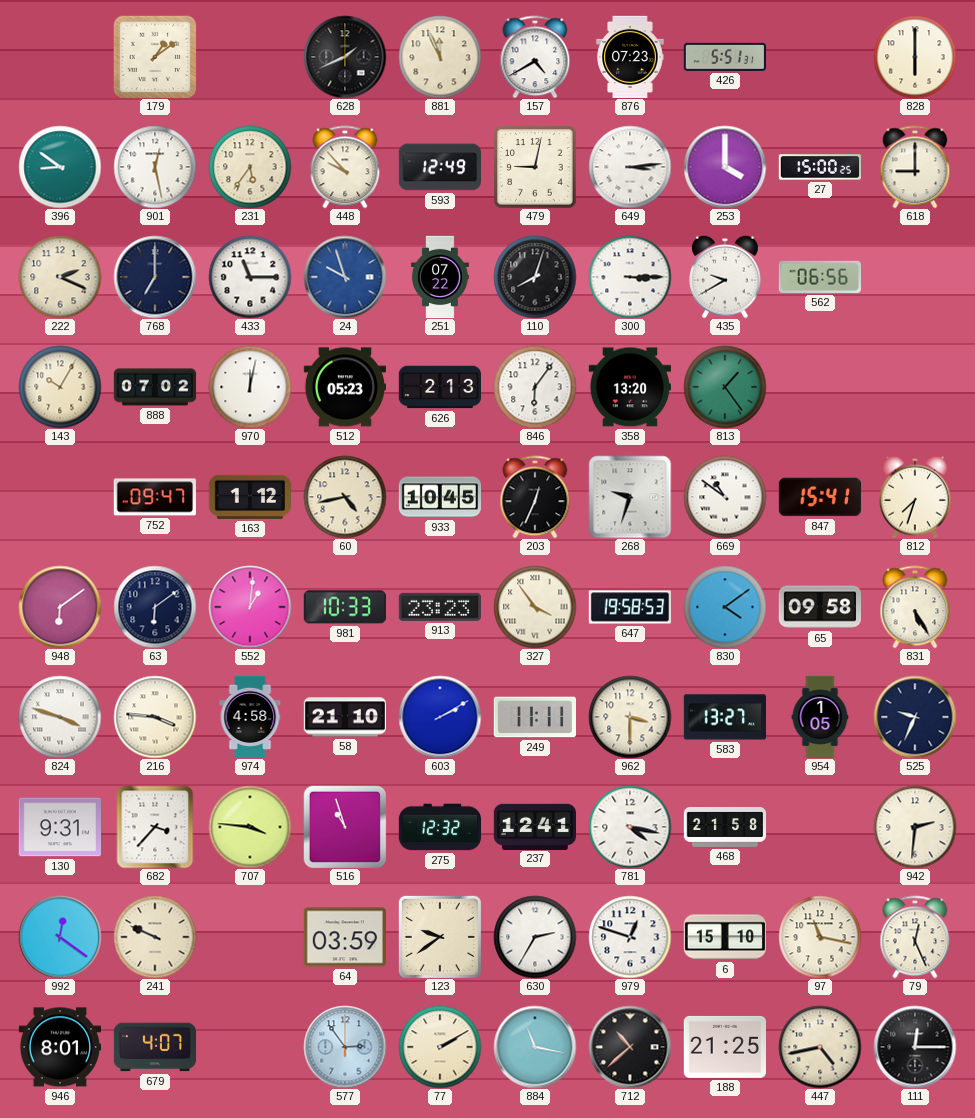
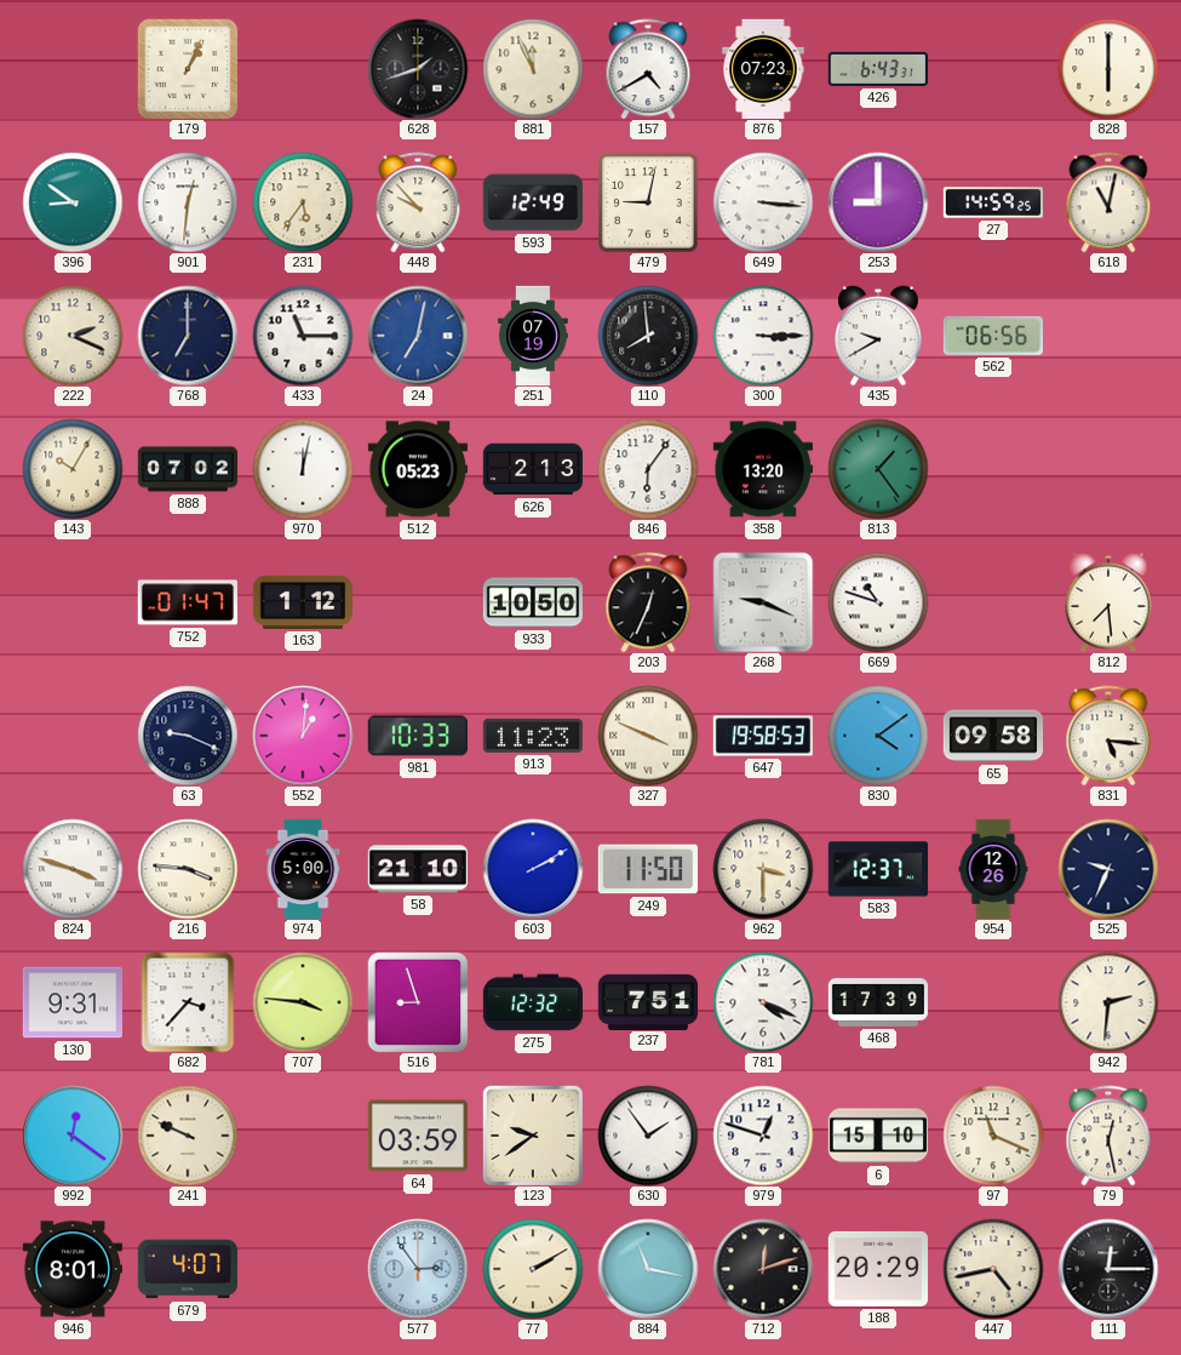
179: 1:09 -> 1:04 (188, 69)
628: 1:41 -> 1:42 (418, 69)
426: 5:51 -> 6:43 (877, 69)
901: 12:28 -> 12:31 (188, 202)
649: 3:14 -> 3:16 (763, 202)
253: 4:00 -> 9:00 (878, 202)
27: 15:00 -> 14:59 (992, 202)
618: 9:00 -> 11:02 (1108, 202)
24: 9:57 -> 7:02 (418, 336)
251: 07:22 -> 07:19 (533, 336)
110: 8:03 -> 7:59 (648, 336)
752: 09:47 -> 01:47 (188, 602)
60: 4:43 -> none (345, 497)
933: 10:45 -> 10:50 (532, 602)
268: 9:33 -> 9:19 (763, 602)
669: 10:51 -> 10:48 (878, 602)
847: 15:41 -> none (819, 497)
812: 7:33 -> 7:29 (1108, 602)
948: 6:09 -> none (60, 607)
63: 6:09 -> 9:19 (188, 736)
913: 23:23 -> 11:23 (532, 736)
327: 3:54 -> 3:49 (648, 736)
831: 5:25 -> 5:16 (1108, 736)
974: 4:58 -> 5:00 (303, 869)
249: 11:11 -> 11:50 (647, 869)
583: 13:27 -> 12:37 (877, 869)
954: 1:05 -> 12:26 (993, 869)
516: 10:57 -> 8:57 (418, 1002)
237: 12:41 -> 7:51 (647, 1001)
781: 4:17 -> 4:19 (763, 1002)
468: 21:58 -> 17:39 (878, 1004)
630: 2:35 -> 1:54 (648, 1136)
97: 11:17 -> 11:19 (993, 1136)
79: 12:26 -> 12:28 (1108, 1136)
712: 10:38 -> 12:12 (763, 1269)
188: 21:25 -> 20:29 (877, 1269)
